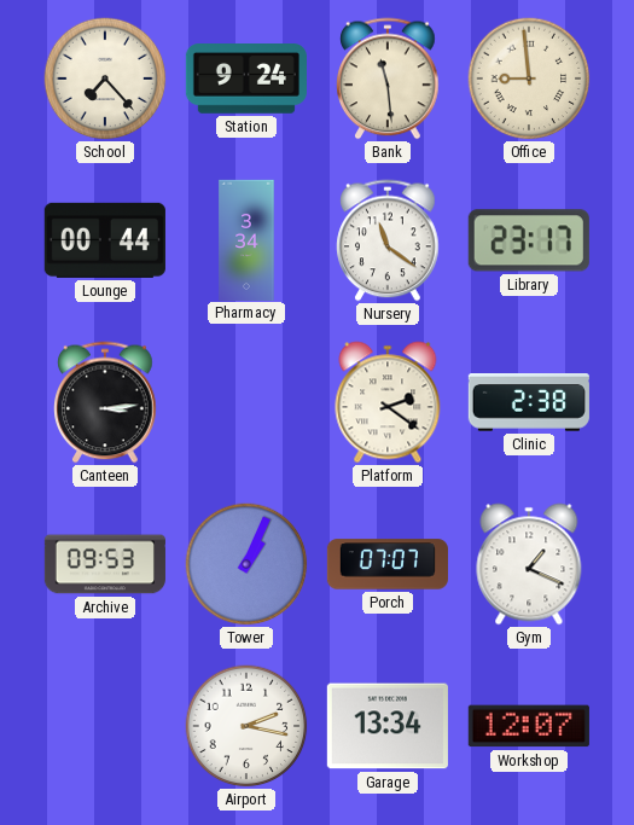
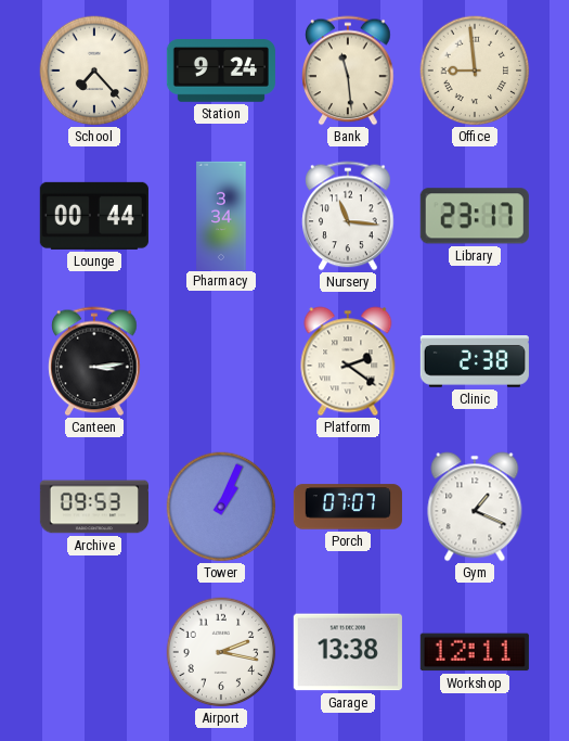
Nursery: 11:21 -> 11:16 (348, 216)
Garage: 13:34 -> 13:38 (348, 652)
Workshop: 12:07 -> 12:11 (475, 652)
